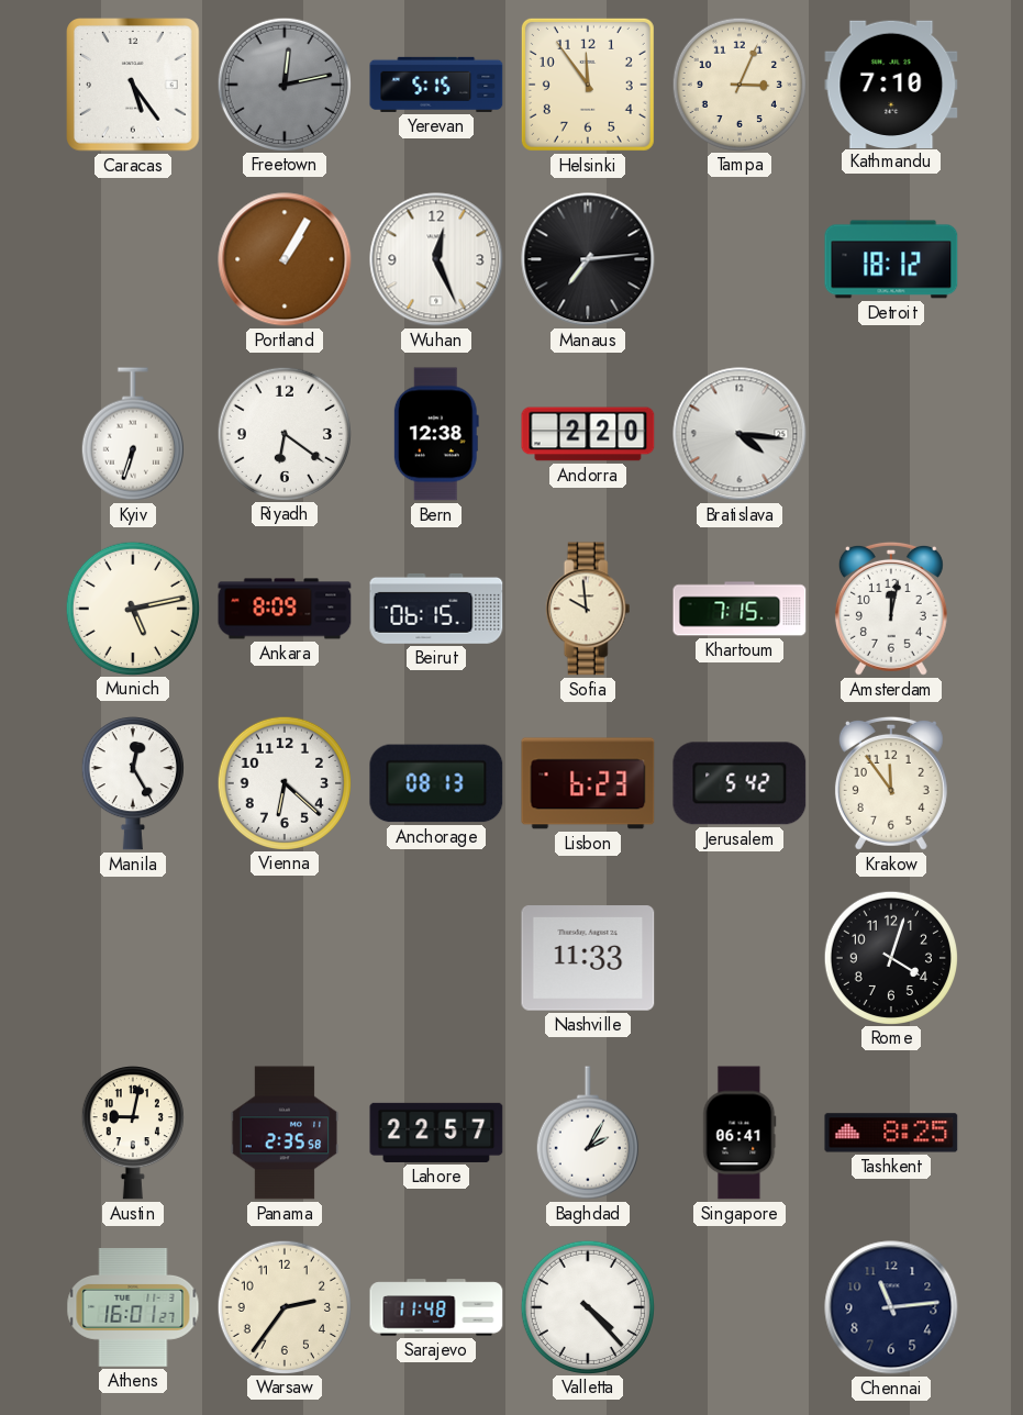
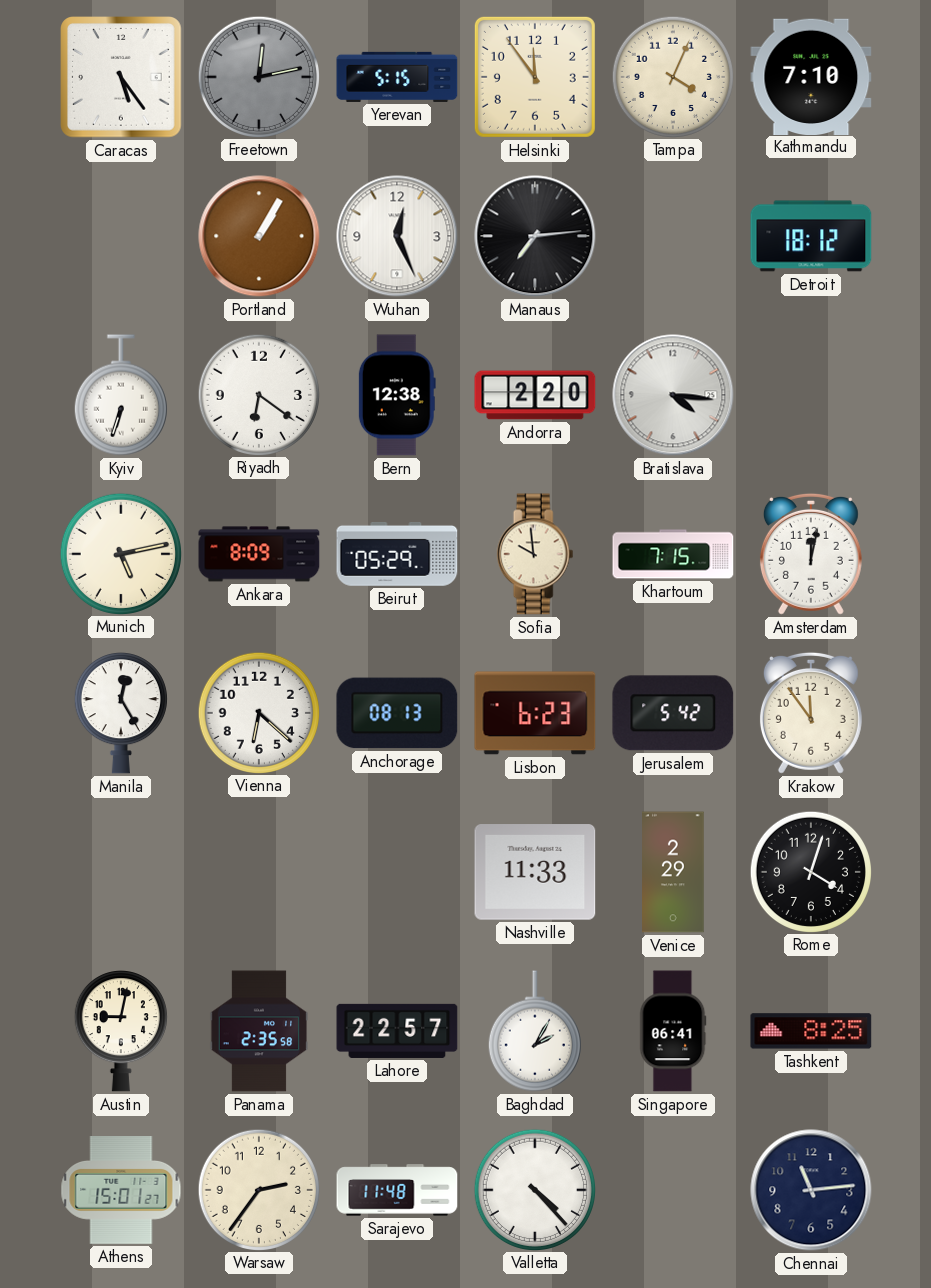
Tampa: 3:04 -> 4:04 (672, 76)
Beirut: 06:15 -> 05:29 (397, 554)
Venice: none -> 2:29 (673, 872)
Athens: 16:01 -> 15:01 (121, 1191)
